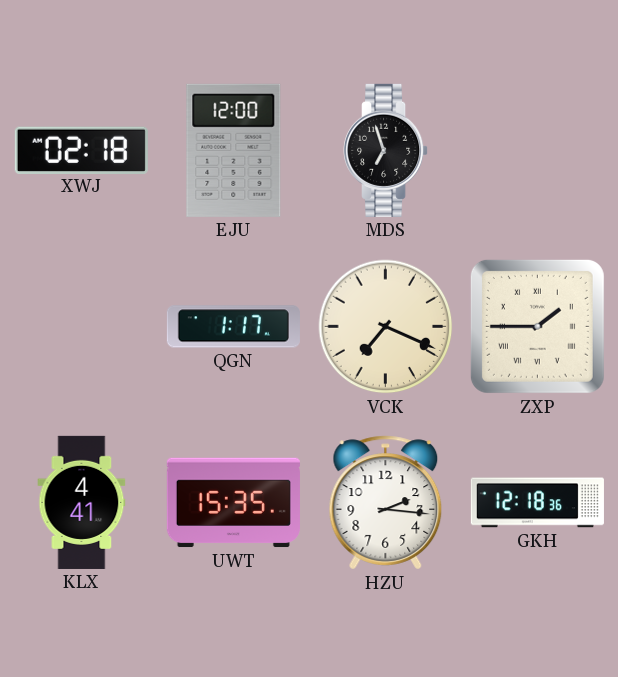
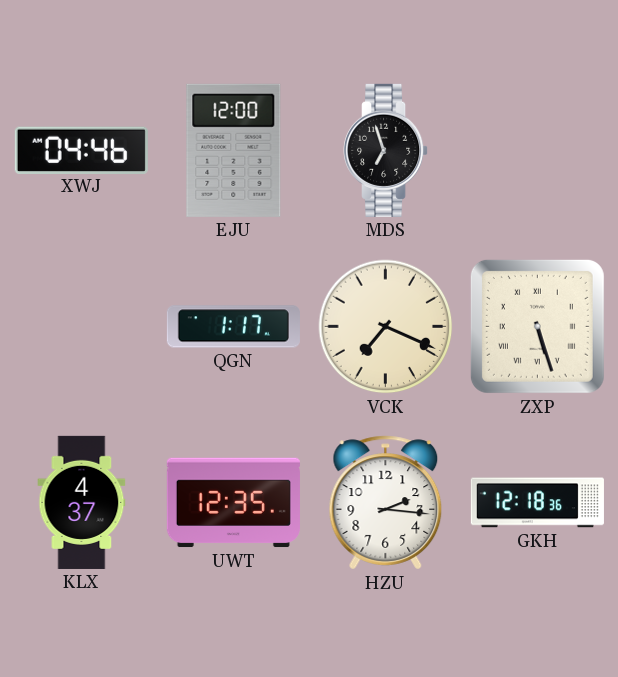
XWJ: 02:18 -> 04:46 (81, 150)
ZXP: 1:45 -> 5:27 (537, 326)
KLX: 4:41 -> 4:37 (82, 502)
UWT: 15:35 -> 12:35 (233, 503)
